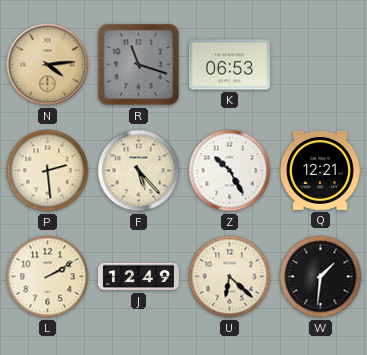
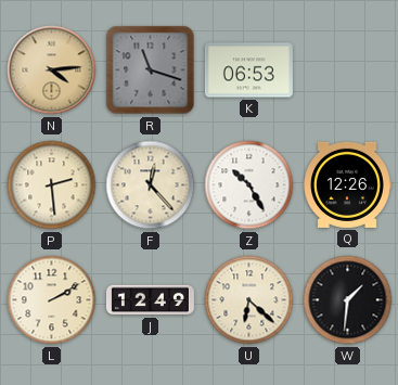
F: 5:23 -> 12:23 (151, 185)
Q: 12:21 -> 12:26 (347, 184)
